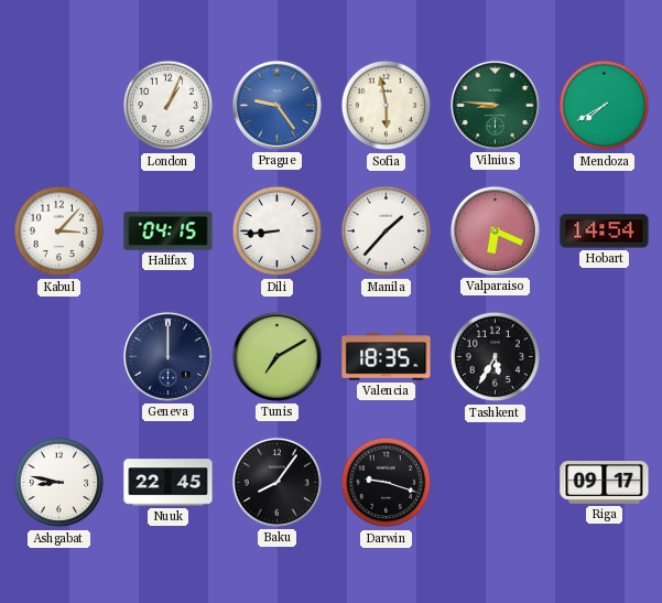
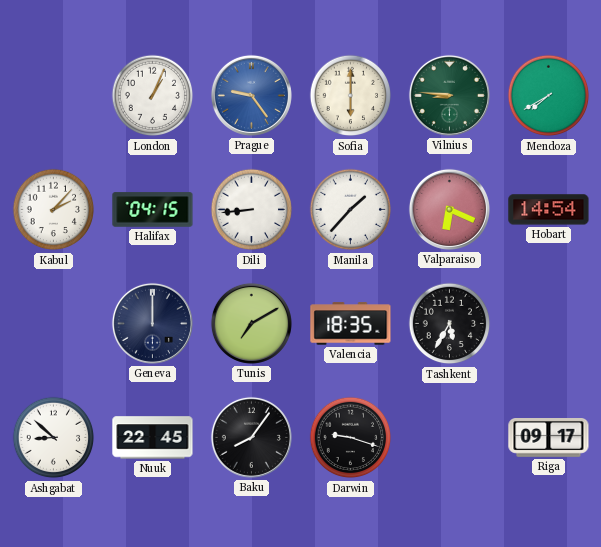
Sofia: 5:58 -> 6:00 (351, 96)
Kabul: 3:07 -> 2:07 (54, 210)
Ashgabat: 8:47 -> 8:52 (54, 438)
